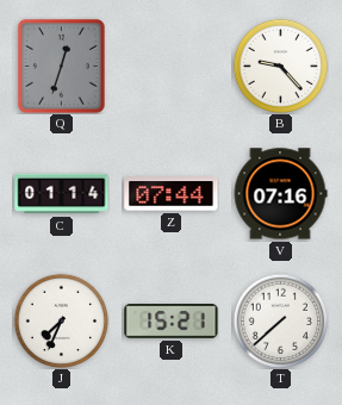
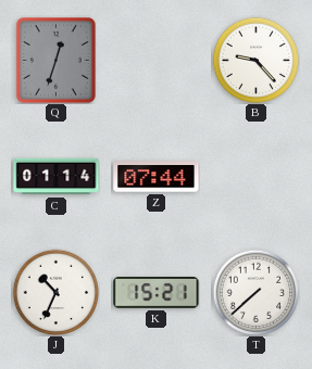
V: 07:16 -> none (280, 194)
J: 7:34 -> 10:34 (55, 292)
